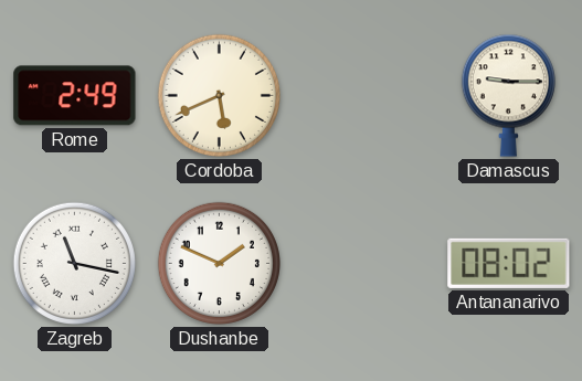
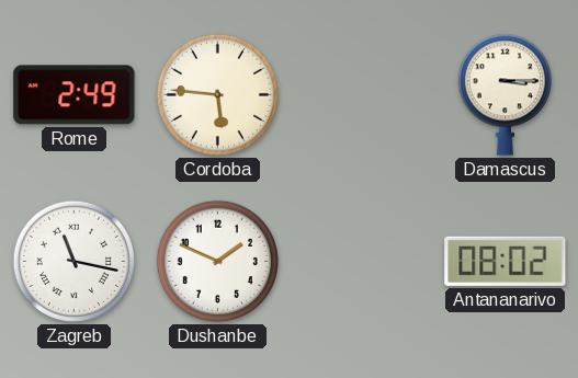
Cordoba: 5:41 -> 5:46 (217, 94)
Damascus: 9:15 -> 3:15 (505, 94)
